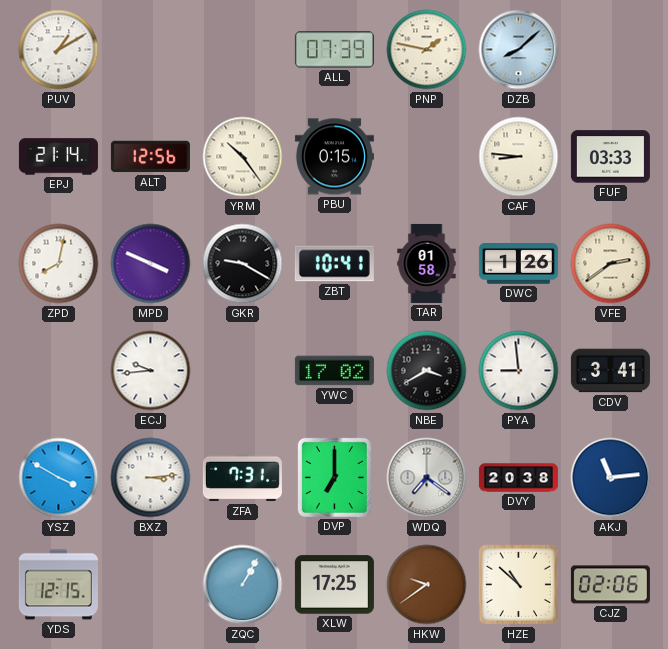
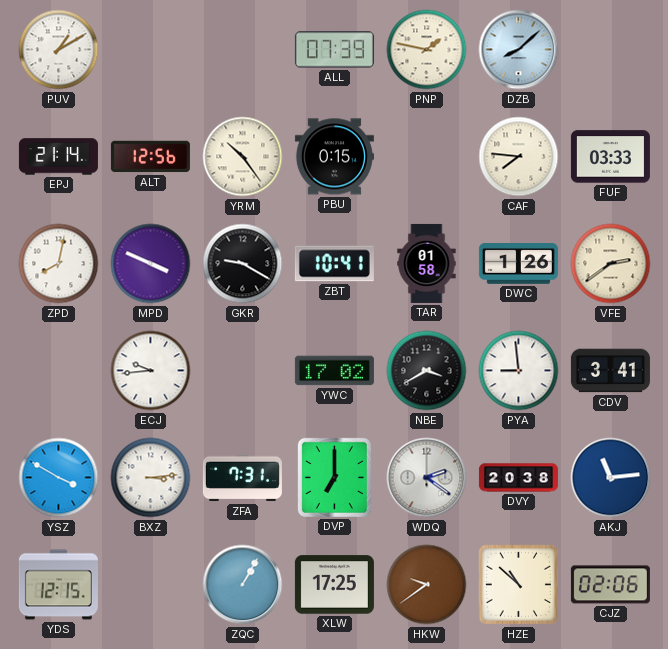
CAF: 8:46 -> 7:46 (519, 157)
WDQ: 7:21 -> 2:21 (427, 478)
